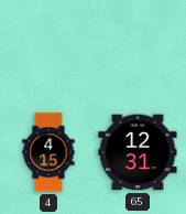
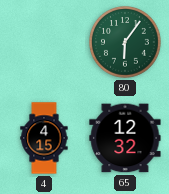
80: none -> 6:06 (125, 42)
65: 12:31 -> 12:32 (125, 138)
